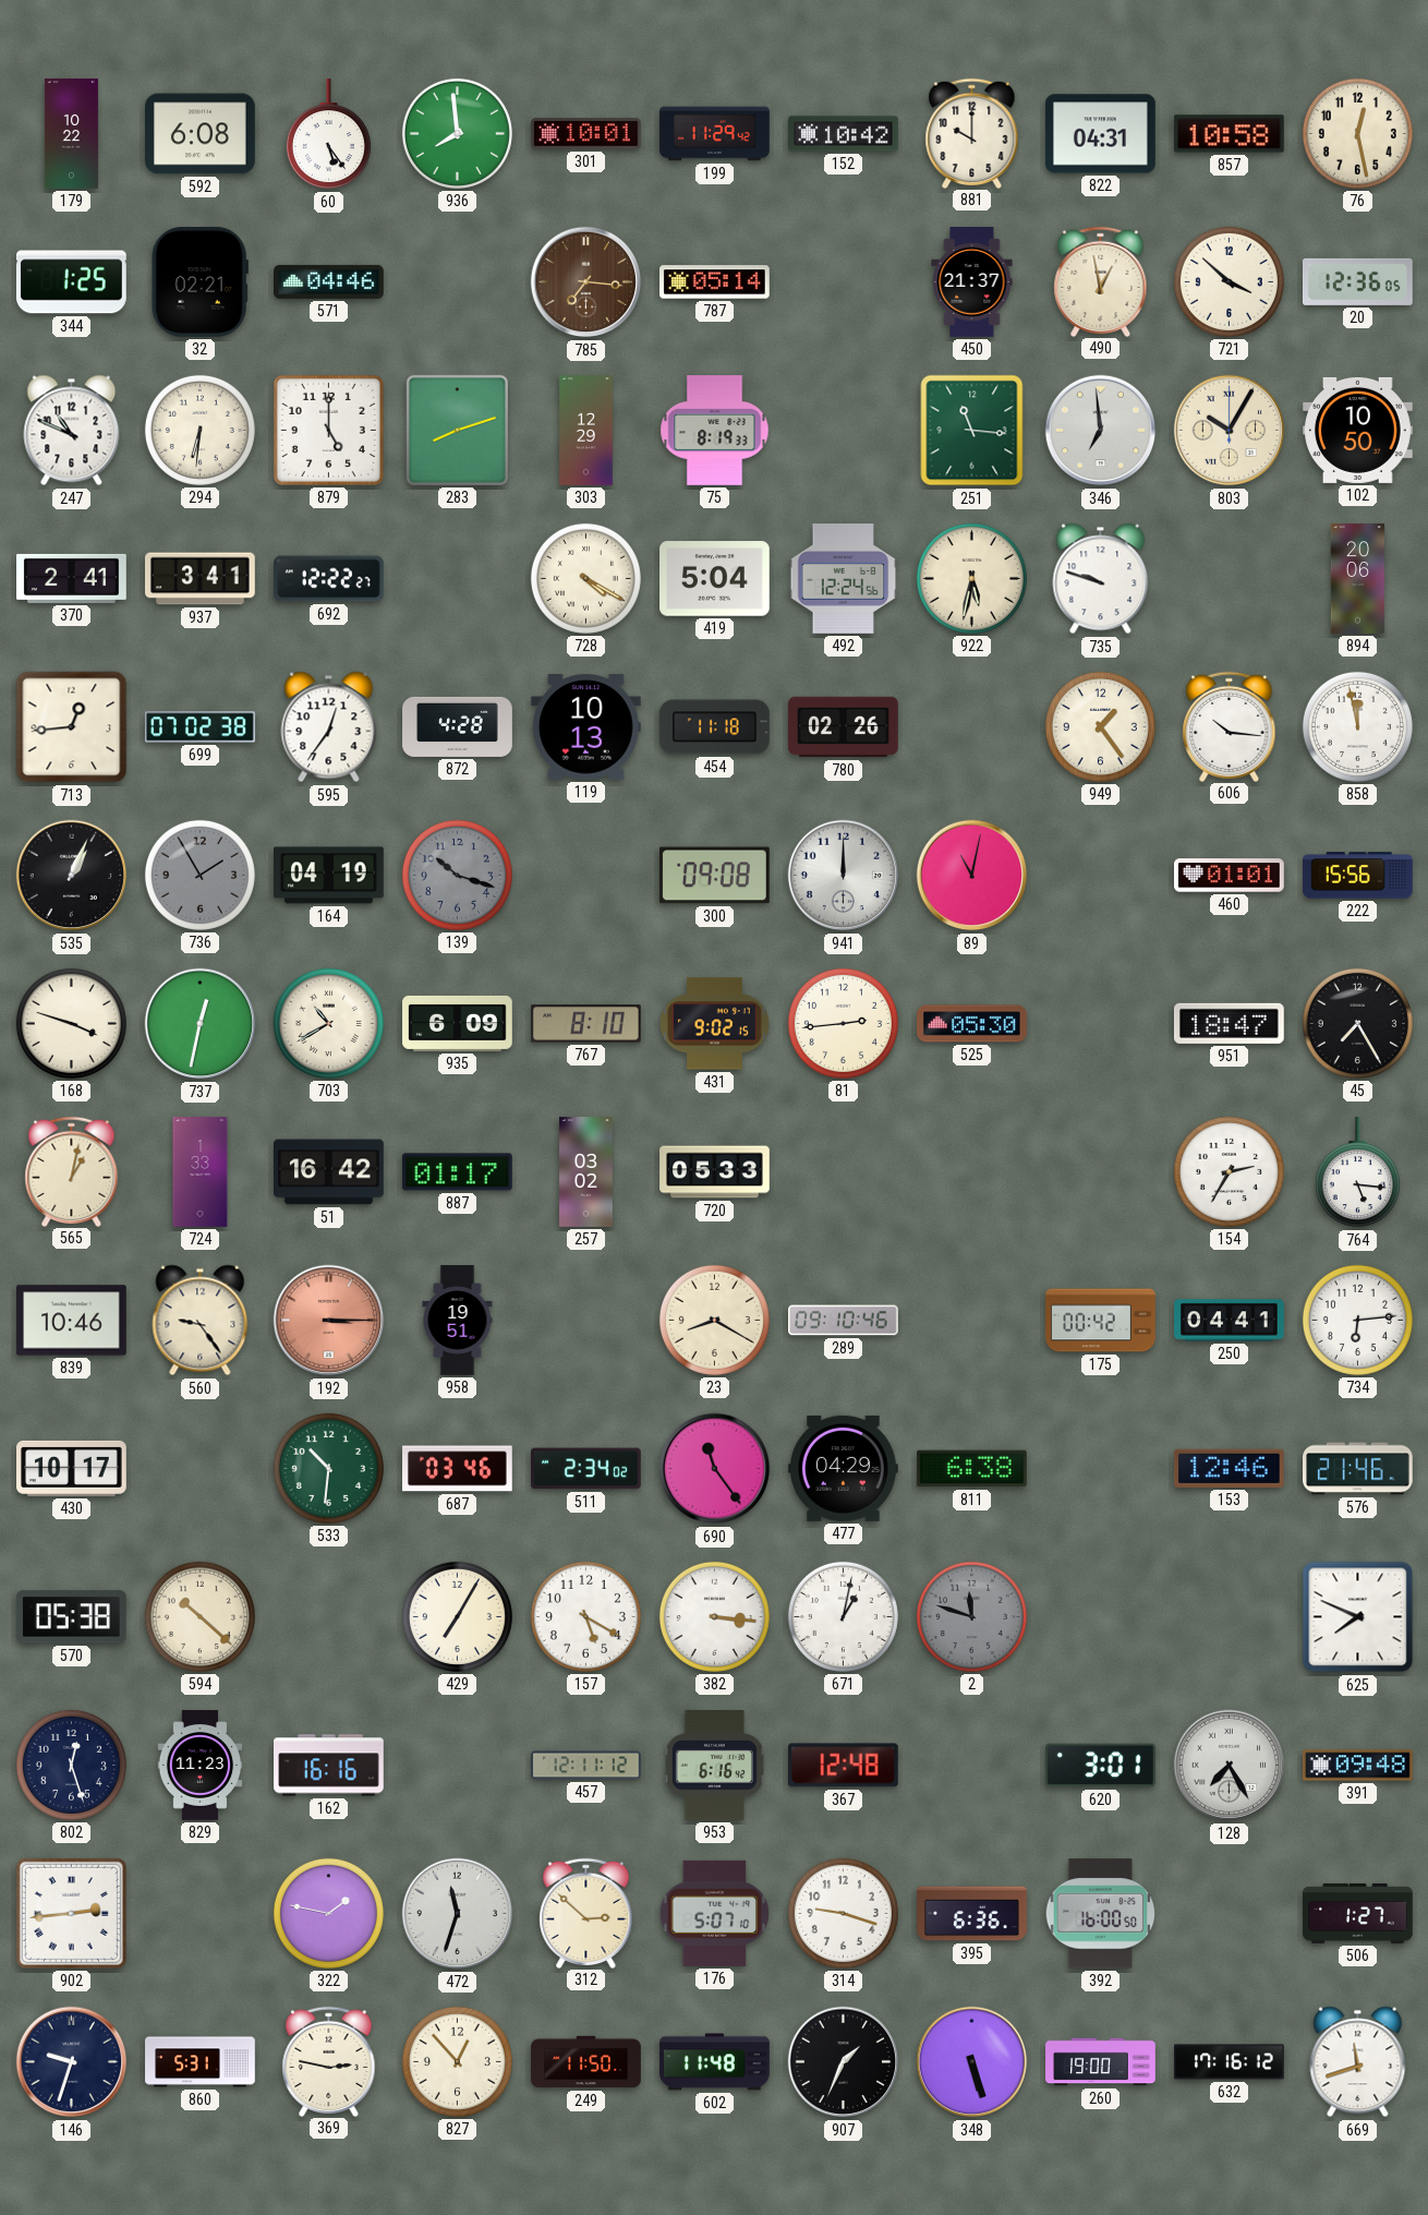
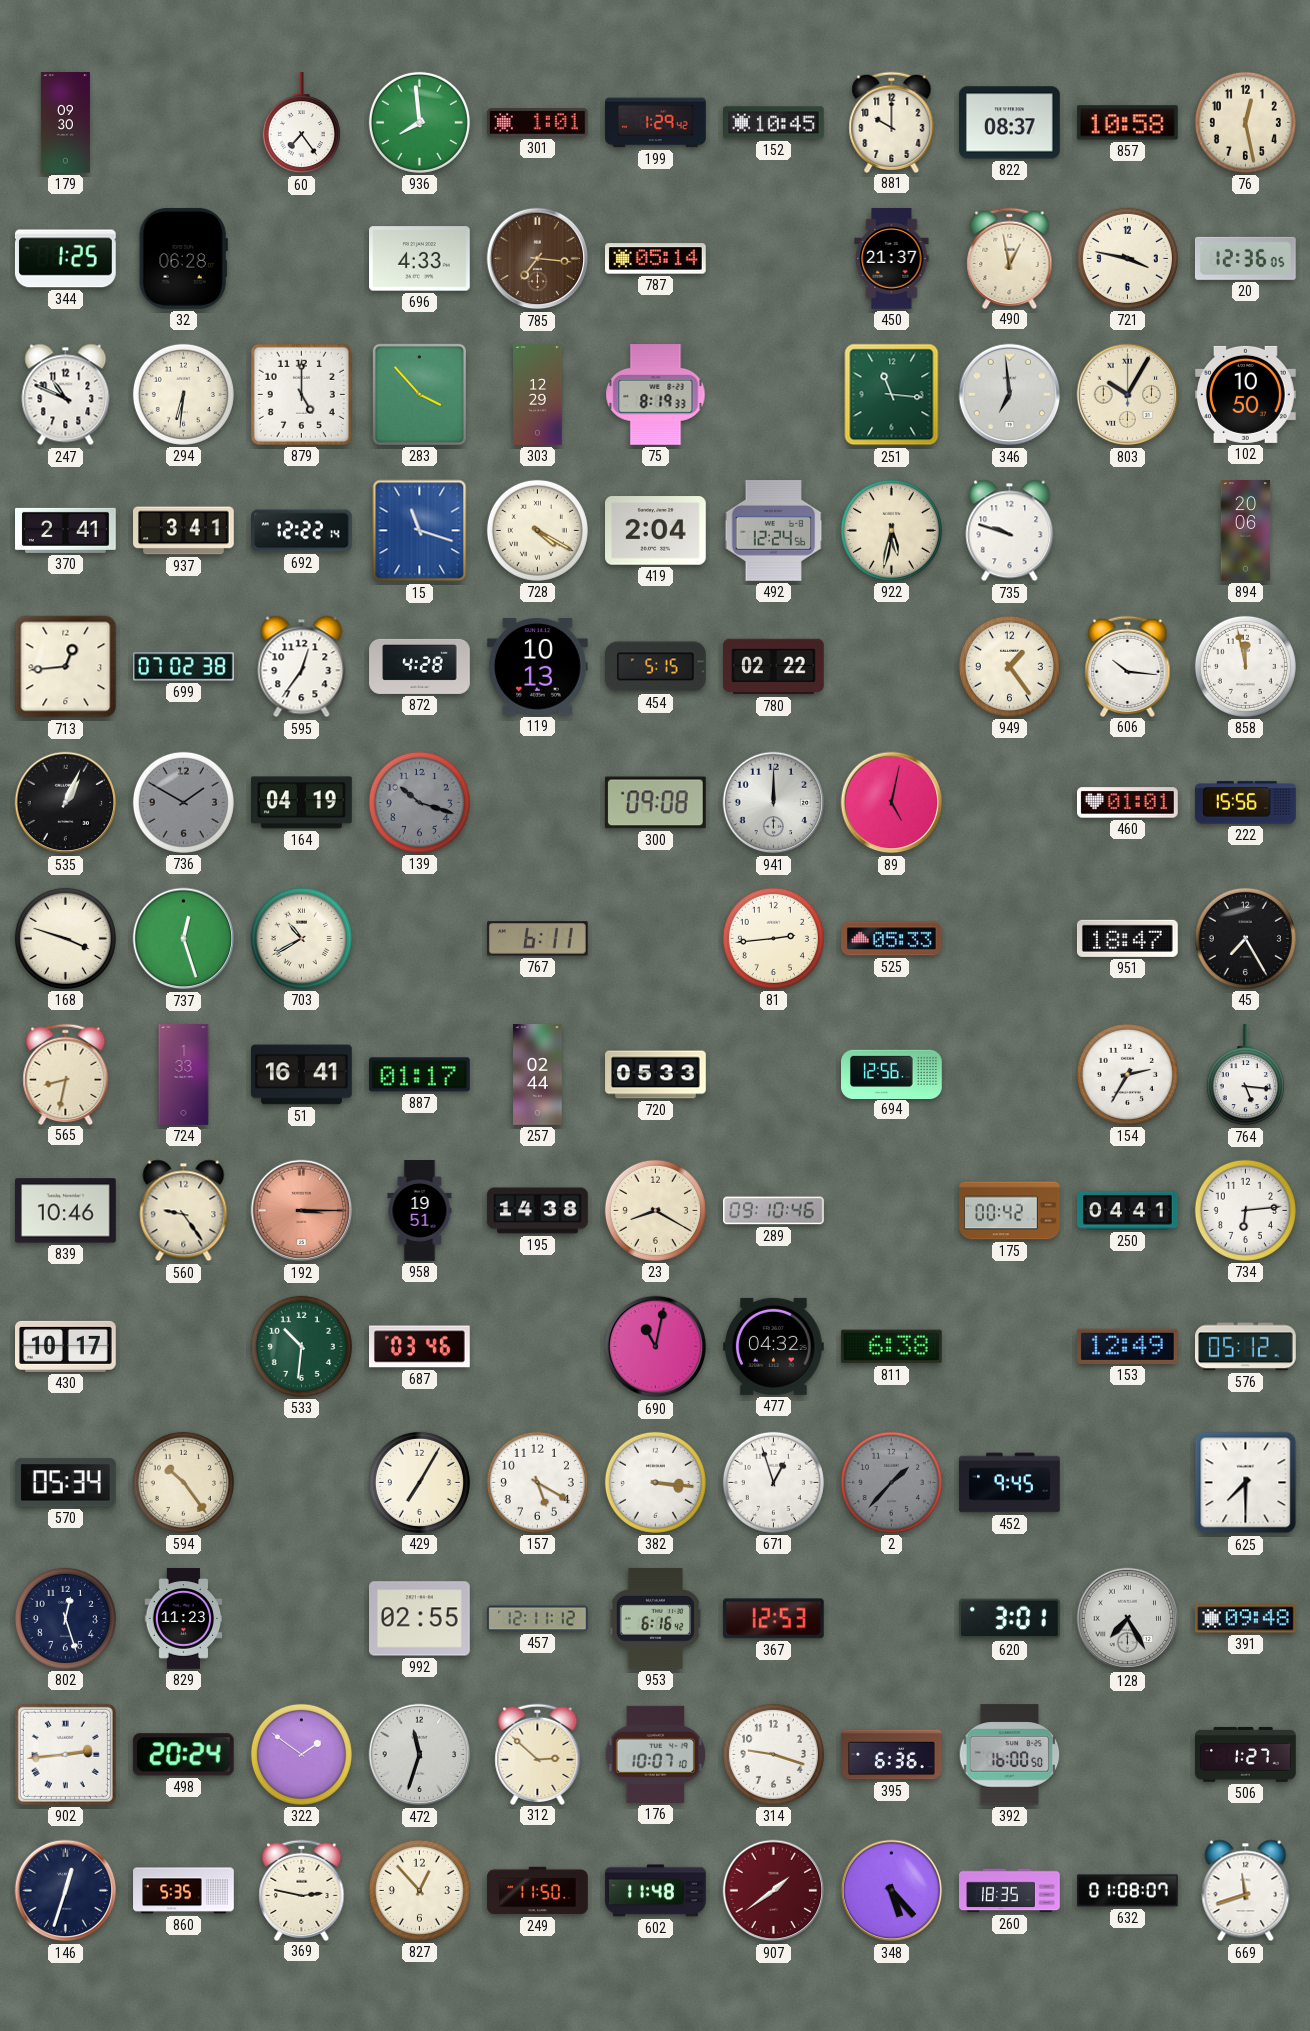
179: 10:22 -> 09:30 (65, 123)
592: 6:08 -> none (201, 134)
60: 5:24 -> 7:24 (301, 124)
301: 10:01 -> 1:01 (538, 123)
199: 11:29 -> 1:29 (656, 123)
152: 10:42 -> 10:45 (774, 123)
822: 04:31 -> 08:37 (1010, 123)
32: 02:21 -> 06:28 (183, 258)
571: 04:46 -> none (329, 281)
696: none -> 4:33 (420, 259)
721: 3:52 -> 3:47 (1127, 258)
283: 8:12 -> 3:53 (419, 394)
692: 12:22:27 -> 12:22:14 (302, 531)
15: none -> 11:18 (420, 531)
419: 5:04 -> 2:04 (656, 531)
454: 11:18 -> 5:15 (656, 667)
780: 02:26 -> 02:22 (774, 667)
736: 1:55 -> 1:50 (183, 802)
89: 11:02 -> 5:02 (892, 803)
737: 12:32 -> 12:27 (184, 939)
935: 6:09 -> none (458, 1023)
767: 8:10 -> 6:11 (538, 939)
431: 9:02 -> none (714, 1024)
525: 05:30 -> 05:33 (892, 939)
565: 1:02 -> 8:32 (66, 1074)
51: 16:42 -> 16:41 (302, 1075)
257: 03:02 -> 02:44 (538, 1075)
694: none -> 12:56 (892, 1074)
195: none -> 14:38 (538, 1211)
511: 2:34 -> none (586, 1469)
690: 11:24 -> 11:02 (656, 1347)
477: 04:29 -> 04:32 (774, 1346)
153: 12:46 -> 12:49 (1127, 1346)
576: 21:46 -> 05:12 (1246, 1347)
570: 05:38 -> 05:34 (65, 1483)
594: 10:22 -> 10:24 (183, 1482)
671: 1:02 -> 12:57 (773, 1482)
2: 11:48 -> 1:37 (891, 1482)
452: none -> 9:45 (1010, 1483)
625: 7:49 -> 7:30 (1246, 1483)
162: 16:16 -> none (329, 1766)
992: none -> 02:55 (420, 1619)
367: 12:48 -> 12:53 (773, 1619)
498: none -> 20:24 (183, 1755)
322: 1:47 -> 1:51 (301, 1754)
176: 5:07 -> 10:07 (655, 1754)
146: 9:33 -> 12:33 (66, 1891)
860: 5:31 -> 5:35 (184, 1891)
907: 1:34 -> 1:39 (774, 1891)
907 dial: black -> burgundy (774, 1891)
348: 5:27 -> 5:23 (892, 1891)
260: 19:00 -> 18:35 (1010, 1891)
632: 17:16 -> 01:08 (1128, 1891)
